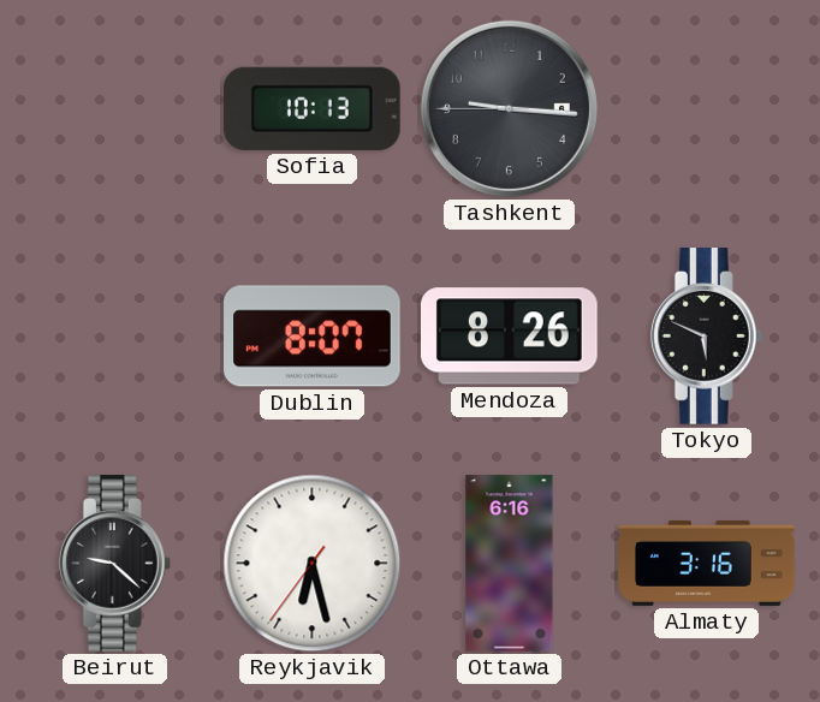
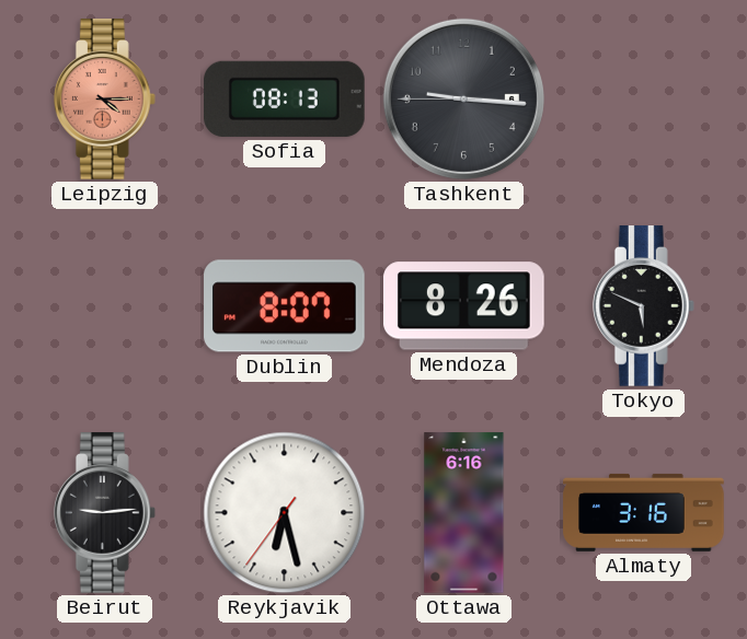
Leipzig: none -> 4:15 (104, 100)
Sofia: 10:13 -> 08:13 (285, 98)
Beirut: 9:22 -> 9:14 (104, 513)
